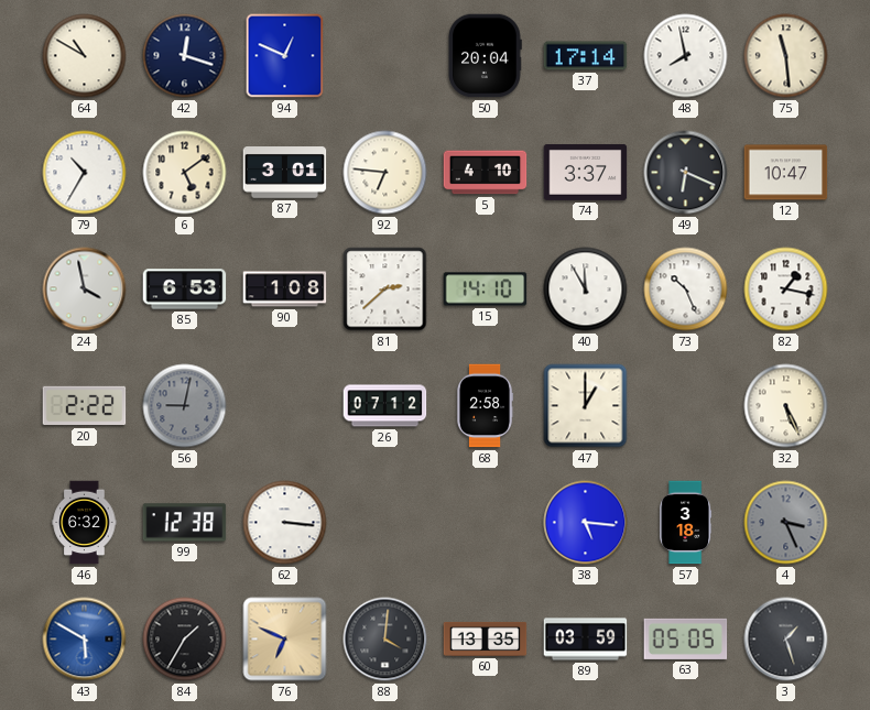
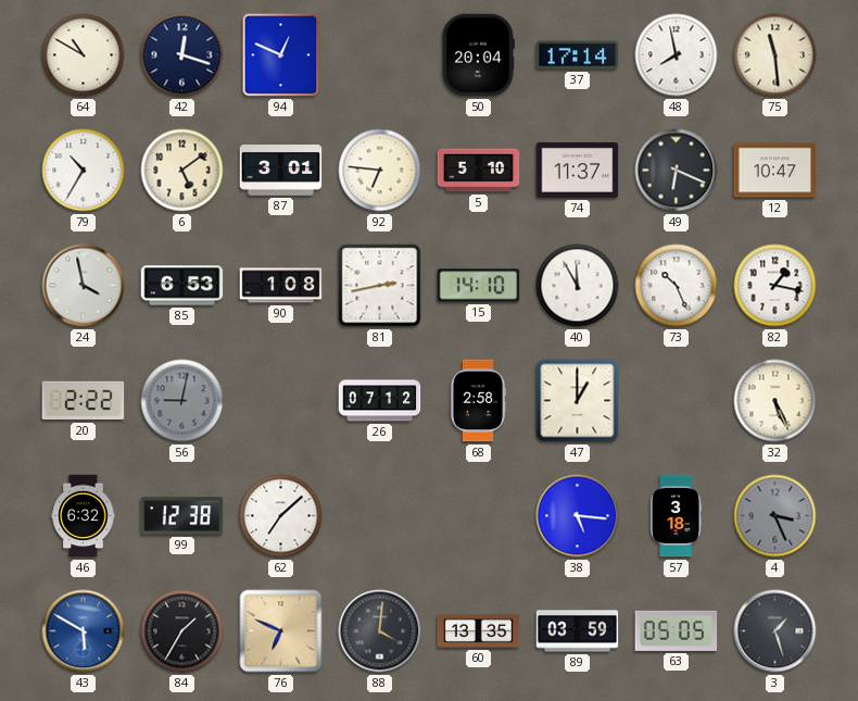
5: 4:10 -> 5:10 (479, 171)
74: 3:37 -> 11:37 (578, 170)
81: 2:38 -> 2:43 (380, 286)
62: 3:16 -> 7:08 (281, 516)
